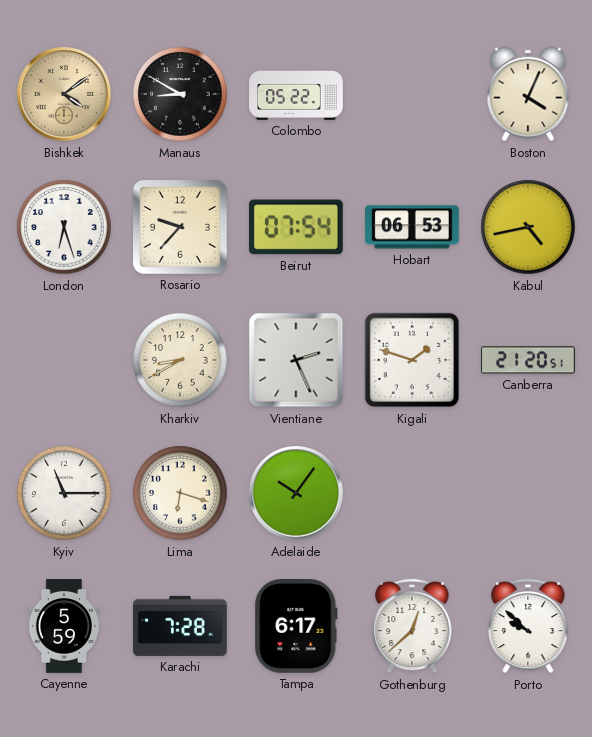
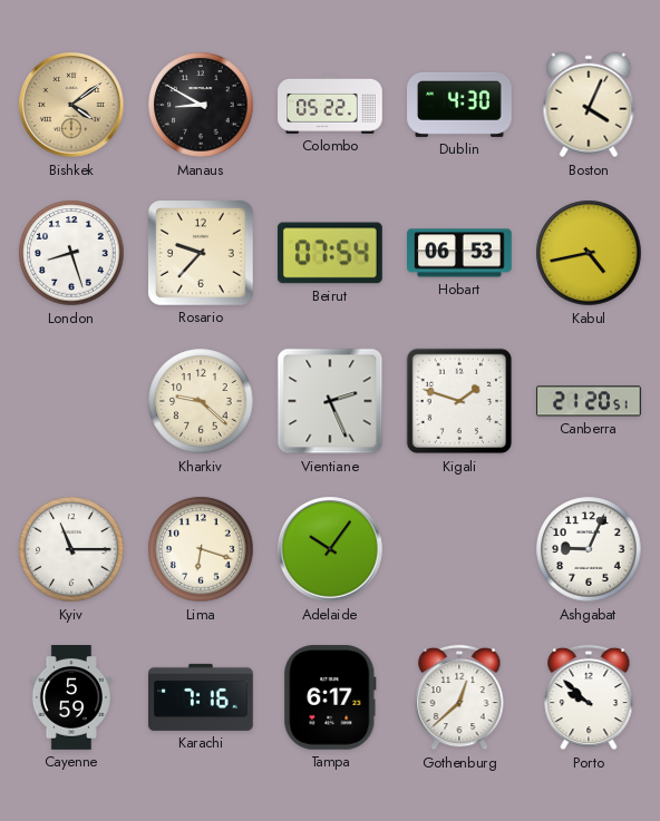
Dublin: none -> 4:30 (459, 105)
London: 6:27 -> 8:27 (71, 253)
Kharkiv: 8:40 -> 9:22 (201, 401)
Ashgabat: none -> 9:04 (589, 549)
Karachi: 7:28 -> 7:16 (201, 697)
